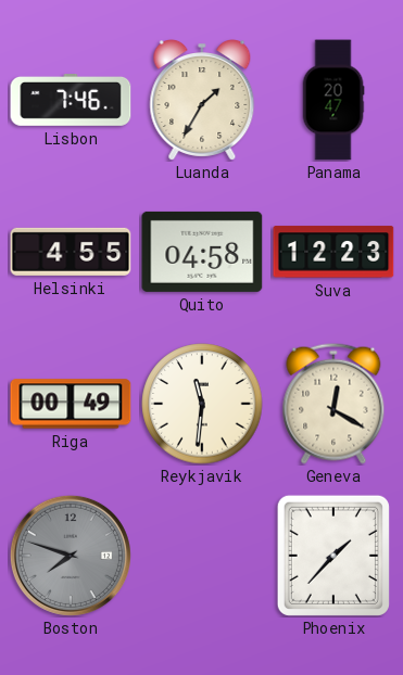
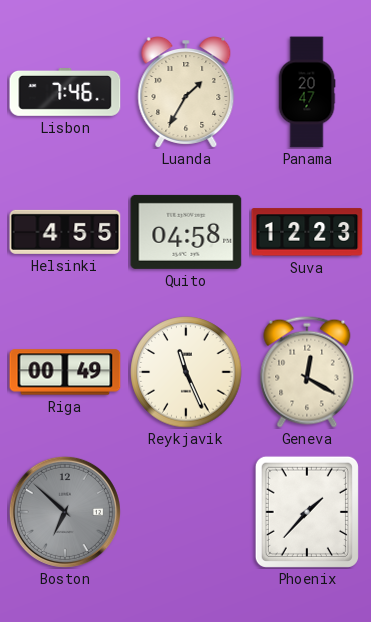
Reykjavik: 11:31 -> 11:26 (186, 372)
Boston: 7:48 -> 6:52 (65, 512)
